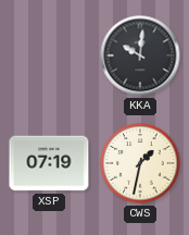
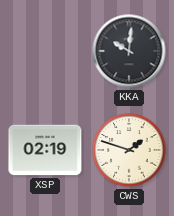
XSP: 07:19 -> 02:19 (45, 150)
CWS: 1:32 -> 1:48 (129, 150)
